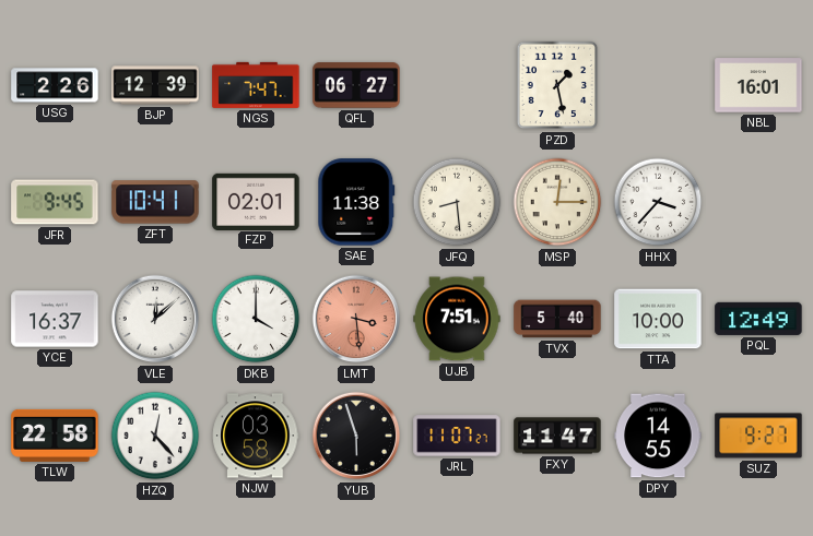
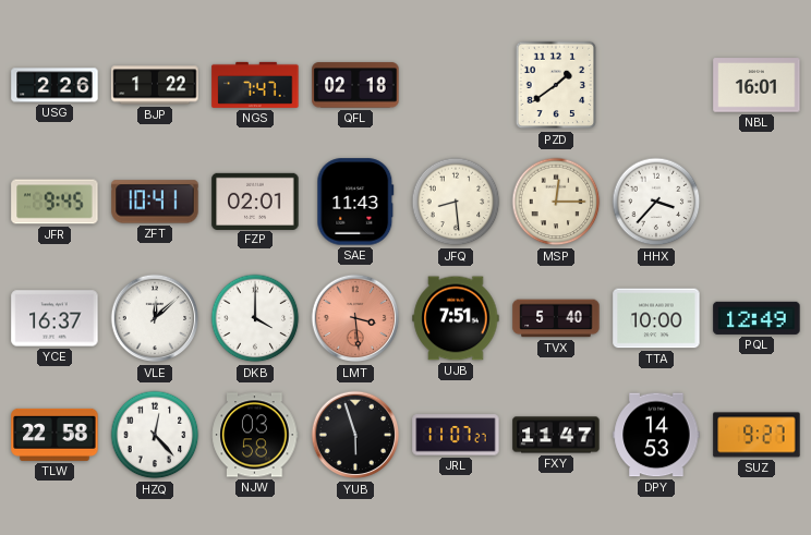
BJP: 12:39 -> 1:22 (155, 85)
QFL: 06:27 -> 02:18 (355, 85)
PZD: 1:28 -> 1:39 (556, 85)
SAE: 11:38 -> 11:43 (355, 202)
DPY: 14:55 -> 14:53 (656, 435)
